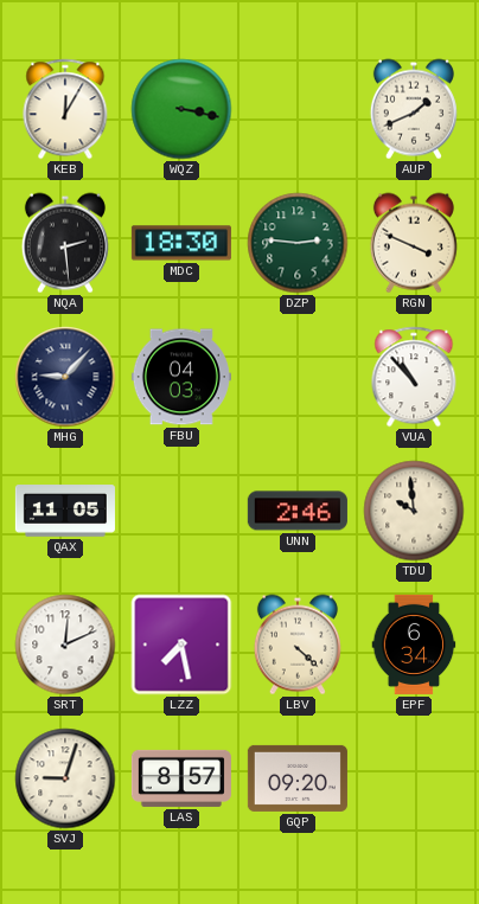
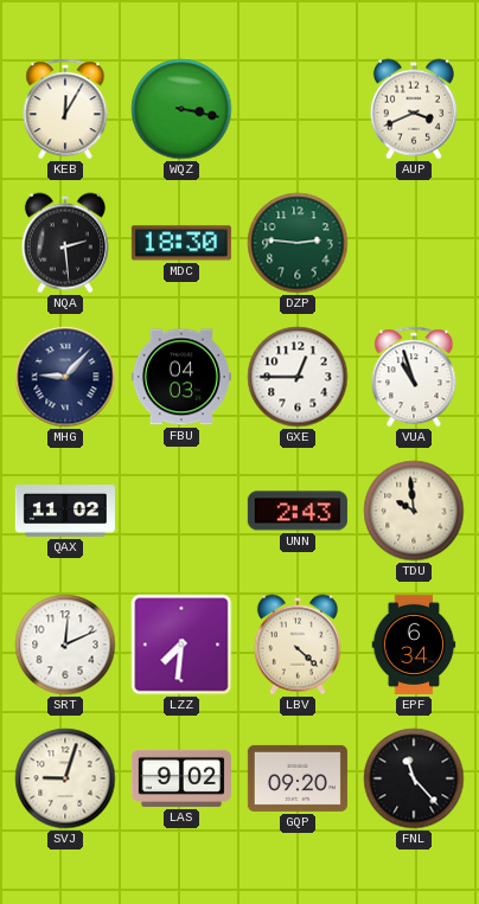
AUP: 1:41 -> 3:41 (414, 109)
RGN: 3:49 -> none (414, 243)
GXE: none -> 12:45 (298, 377)
VUA: 10:53 -> 10:57 (414, 377)
QAX: 11:05 -> 11:02 (65, 511)
UNN: 2:46 -> 2:43 (298, 511)
LZZ: 7:28 -> 7:31 (181, 645)
LAS: 8:57 -> 9:02 (181, 778)
FNL: none -> 11:23 (414, 778)
